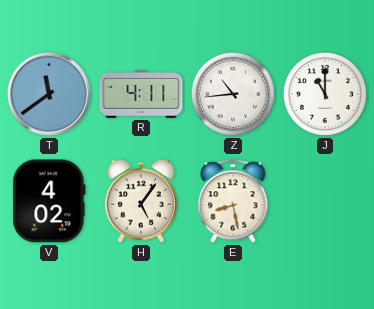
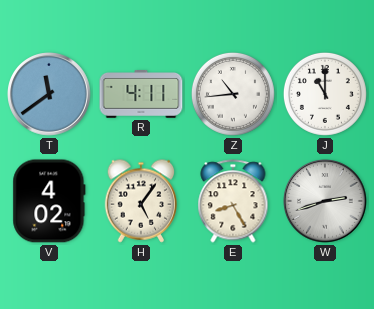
E: 8:28 -> 8:25 (233, 201)
W: none -> 2:42 (326, 202)
